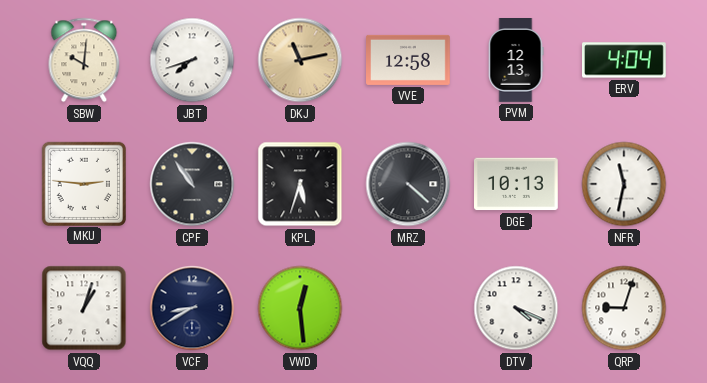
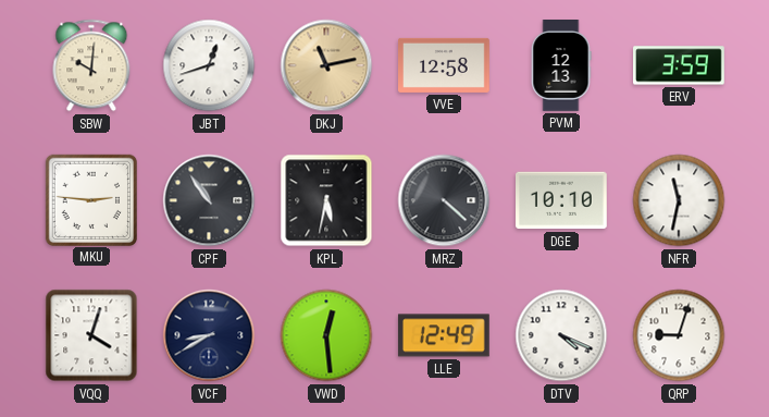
JBT: 7:42 -> 12:42 (209, 65)
ERV: 4:04 -> 3:59 (680, 65)
KPL: 5:33 -> 5:32 (326, 200)
DGE: 10:13 -> 10:10 (562, 200)
VQQ: 1:03 -> 4:03 (91, 335)
LLE: none -> 12:49 (444, 335)
